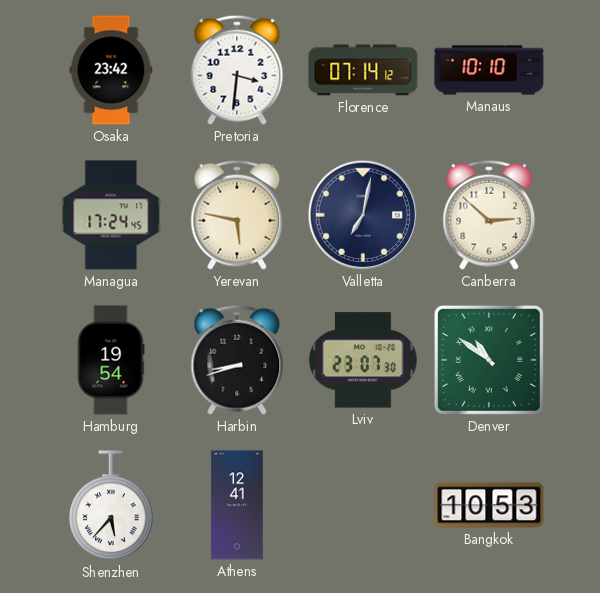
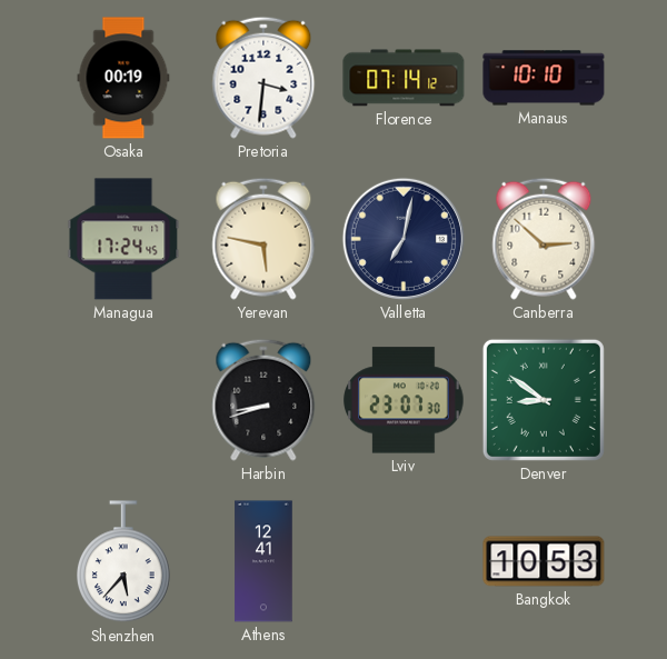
Osaka: 23:42 -> 00:19 (123, 78)
Hamburg: 19:54 -> none (111, 360)
Denver: 10:51 -> 8:51 (544, 400)
